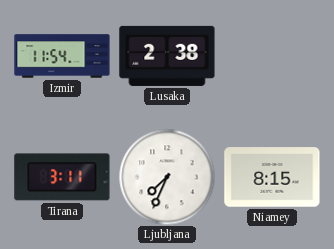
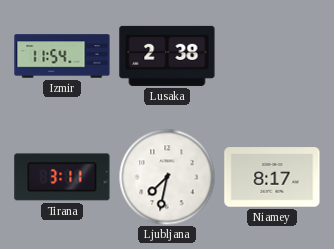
Ljubljana: 7:34 -> 7:32 (167, 177)
Niamey: 8:15 -> 8:17 (272, 177)
